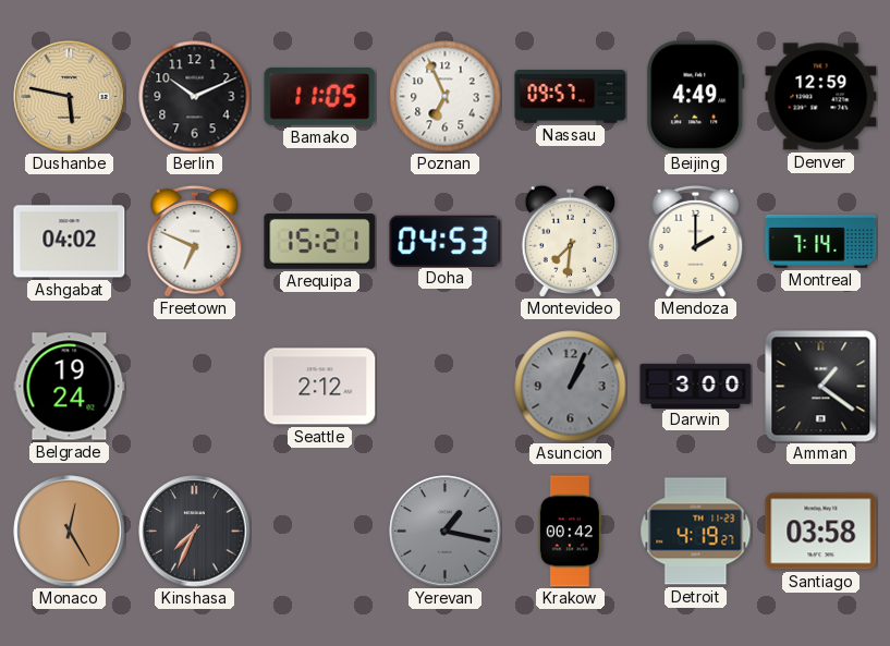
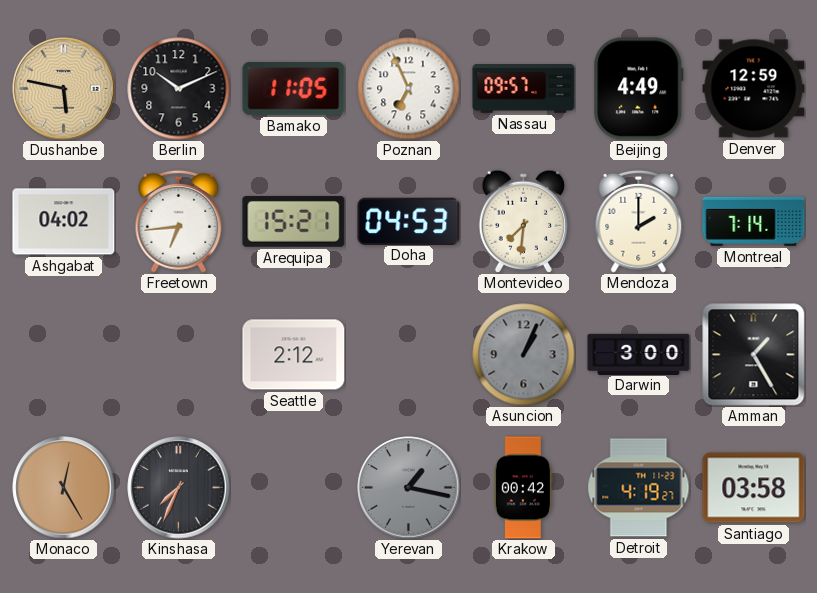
Freetown: 6:49 -> 6:44 (179, 221)
Belgrade: 19:24 -> none (70, 387)
Amman: 1:21 -> 1:25 (754, 355)
